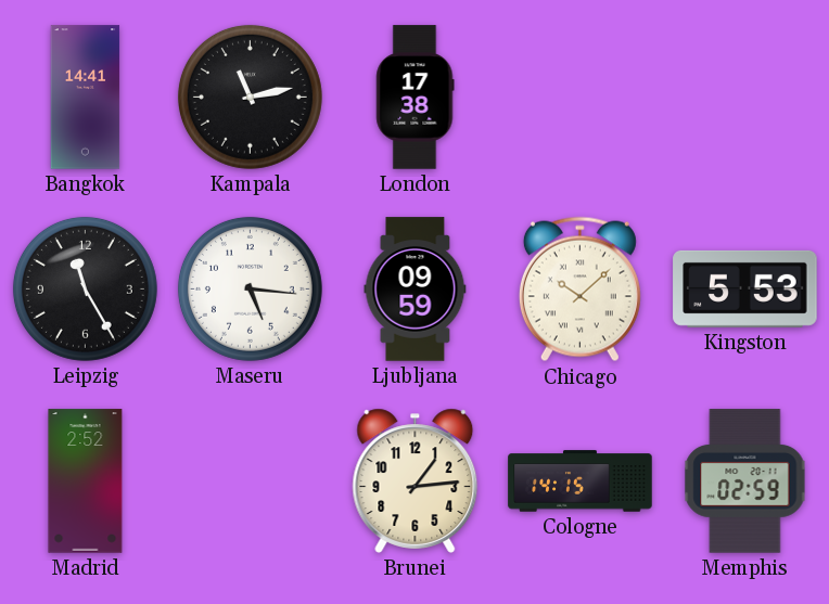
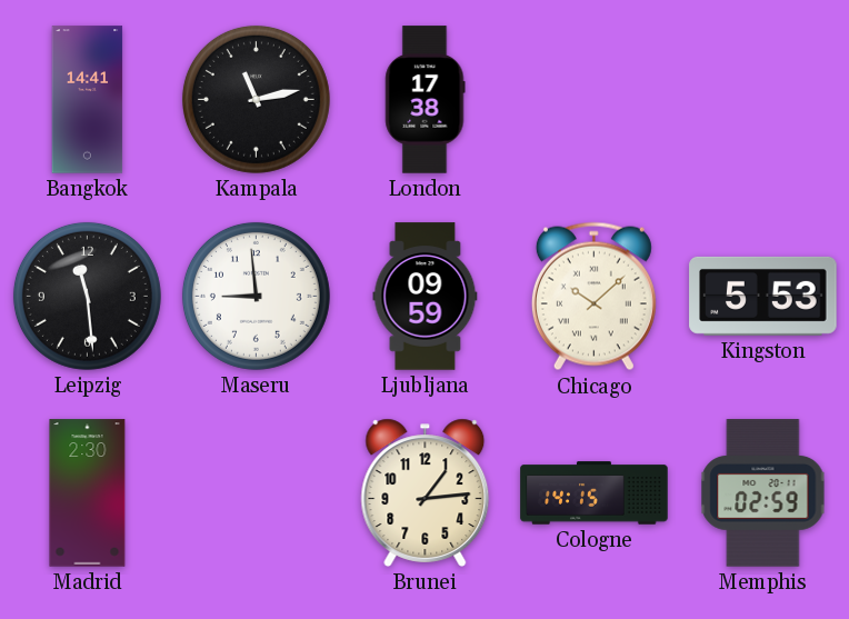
Leipzig: 11:25 -> 11:29 (87, 296)
Maseru: 5:16 -> 8:59 (256, 296)
Madrid: 2:52 -> 2:30 (88, 493)
